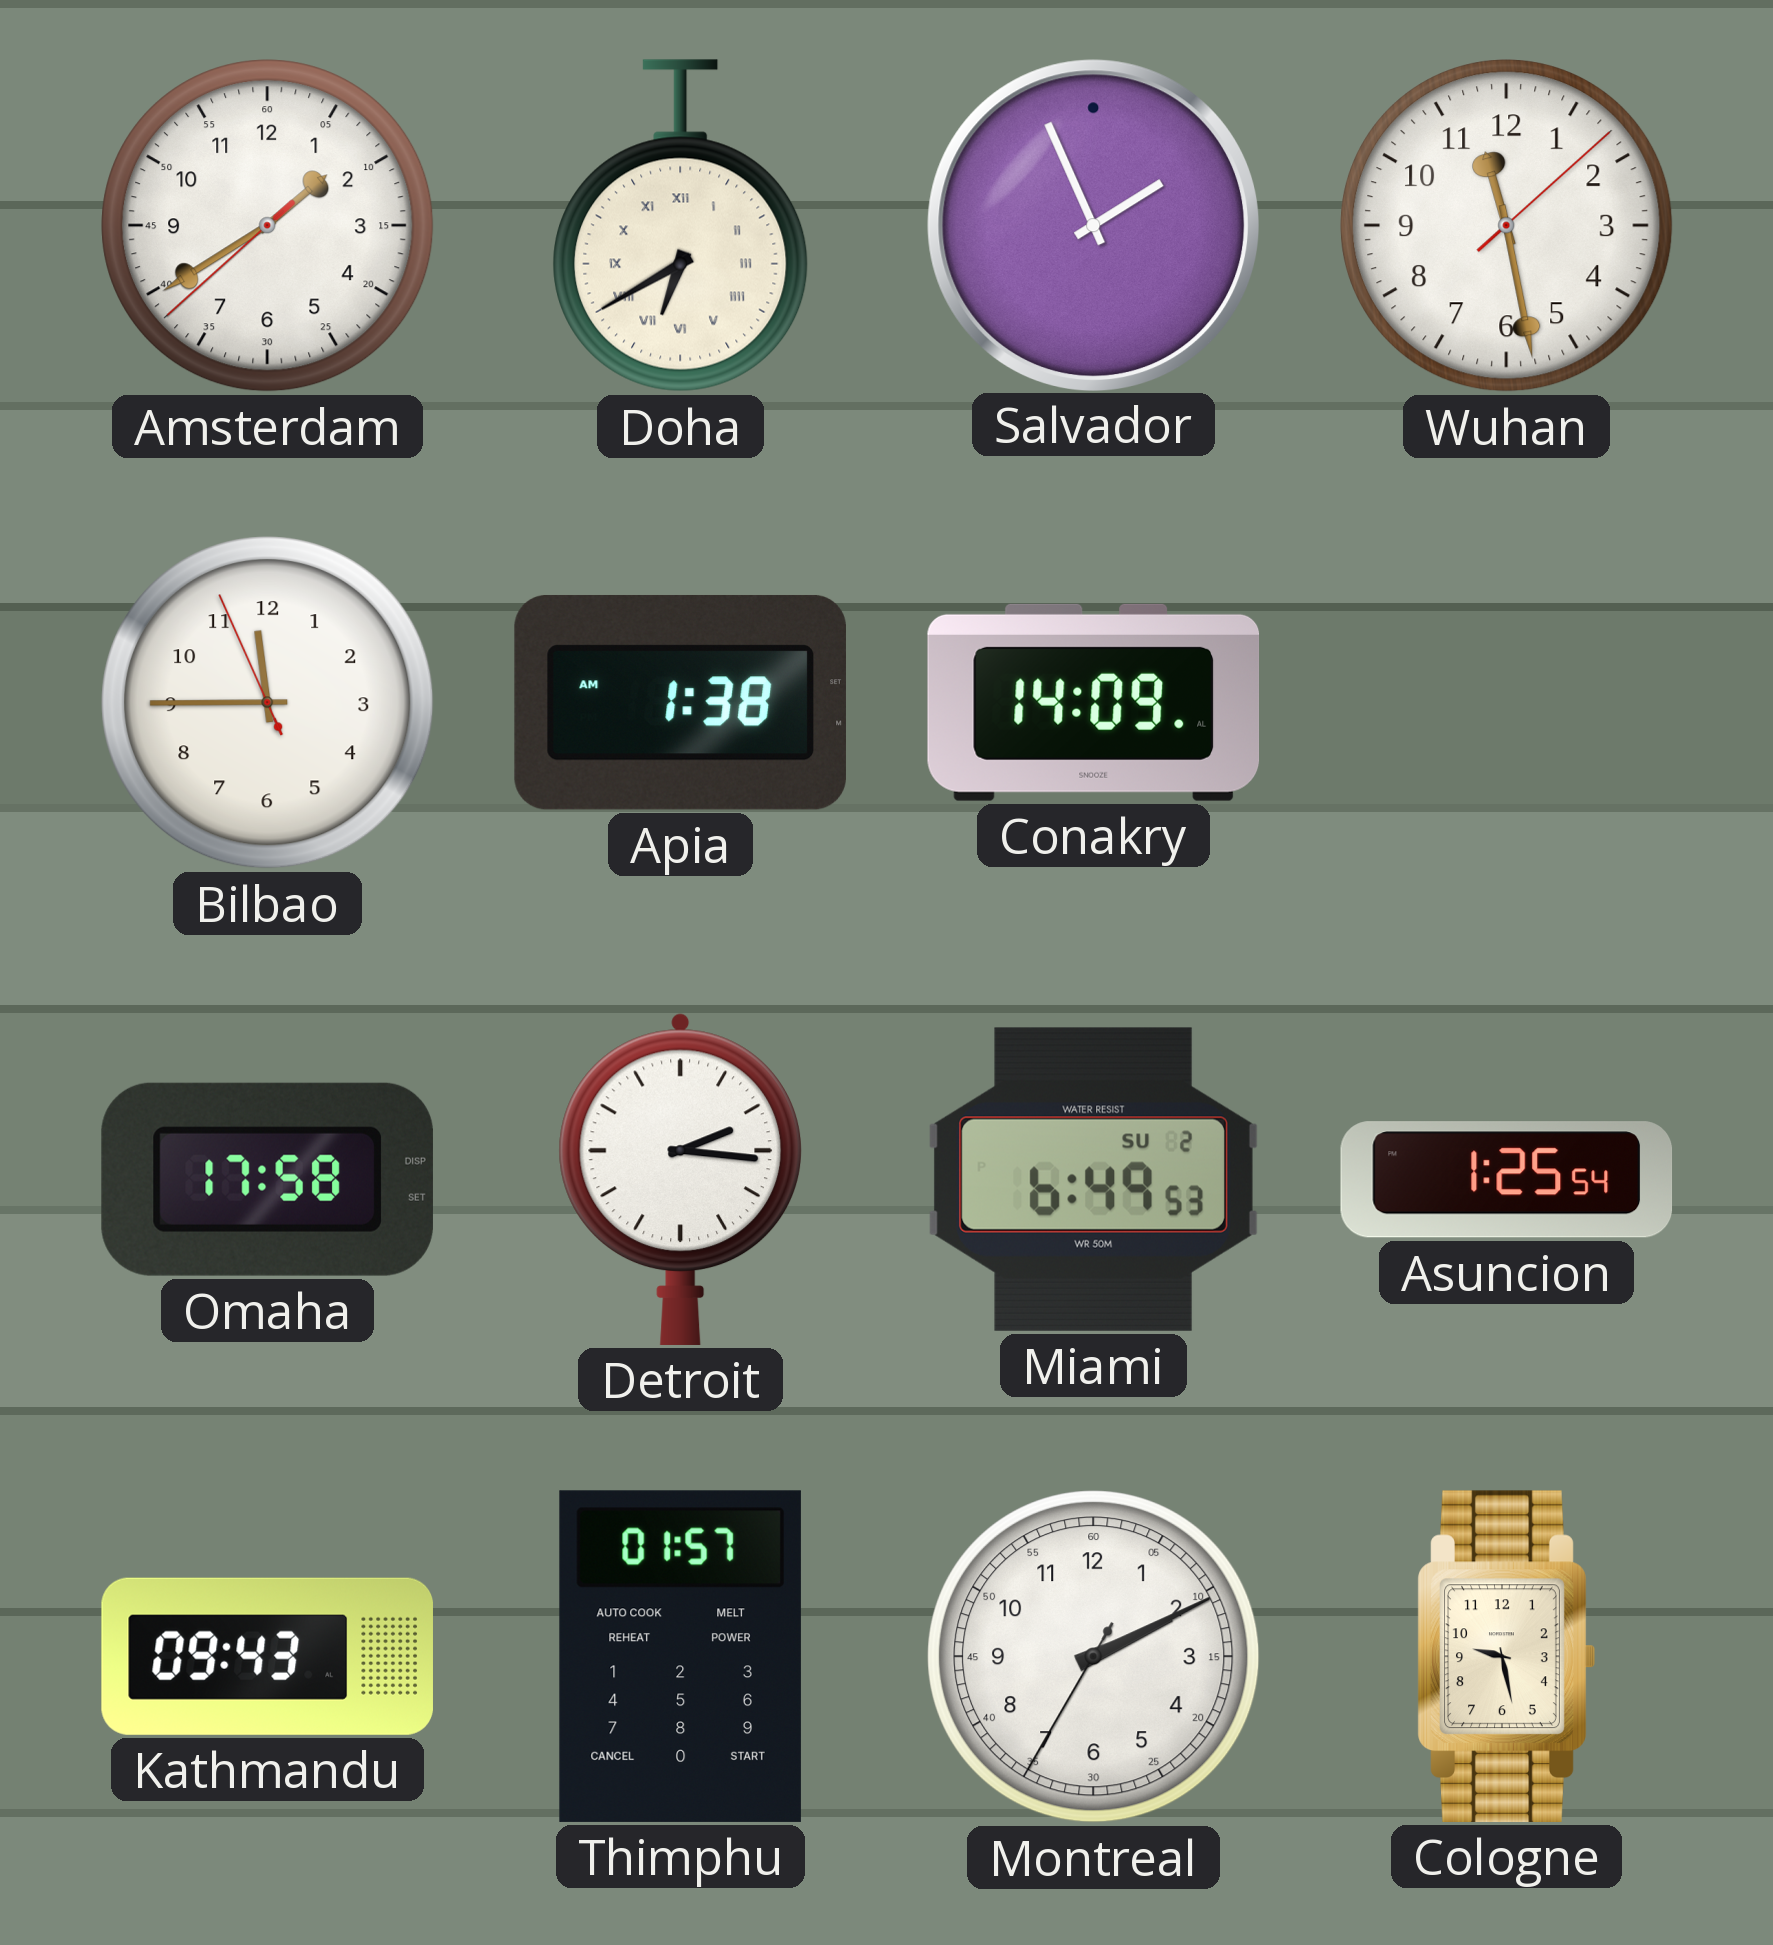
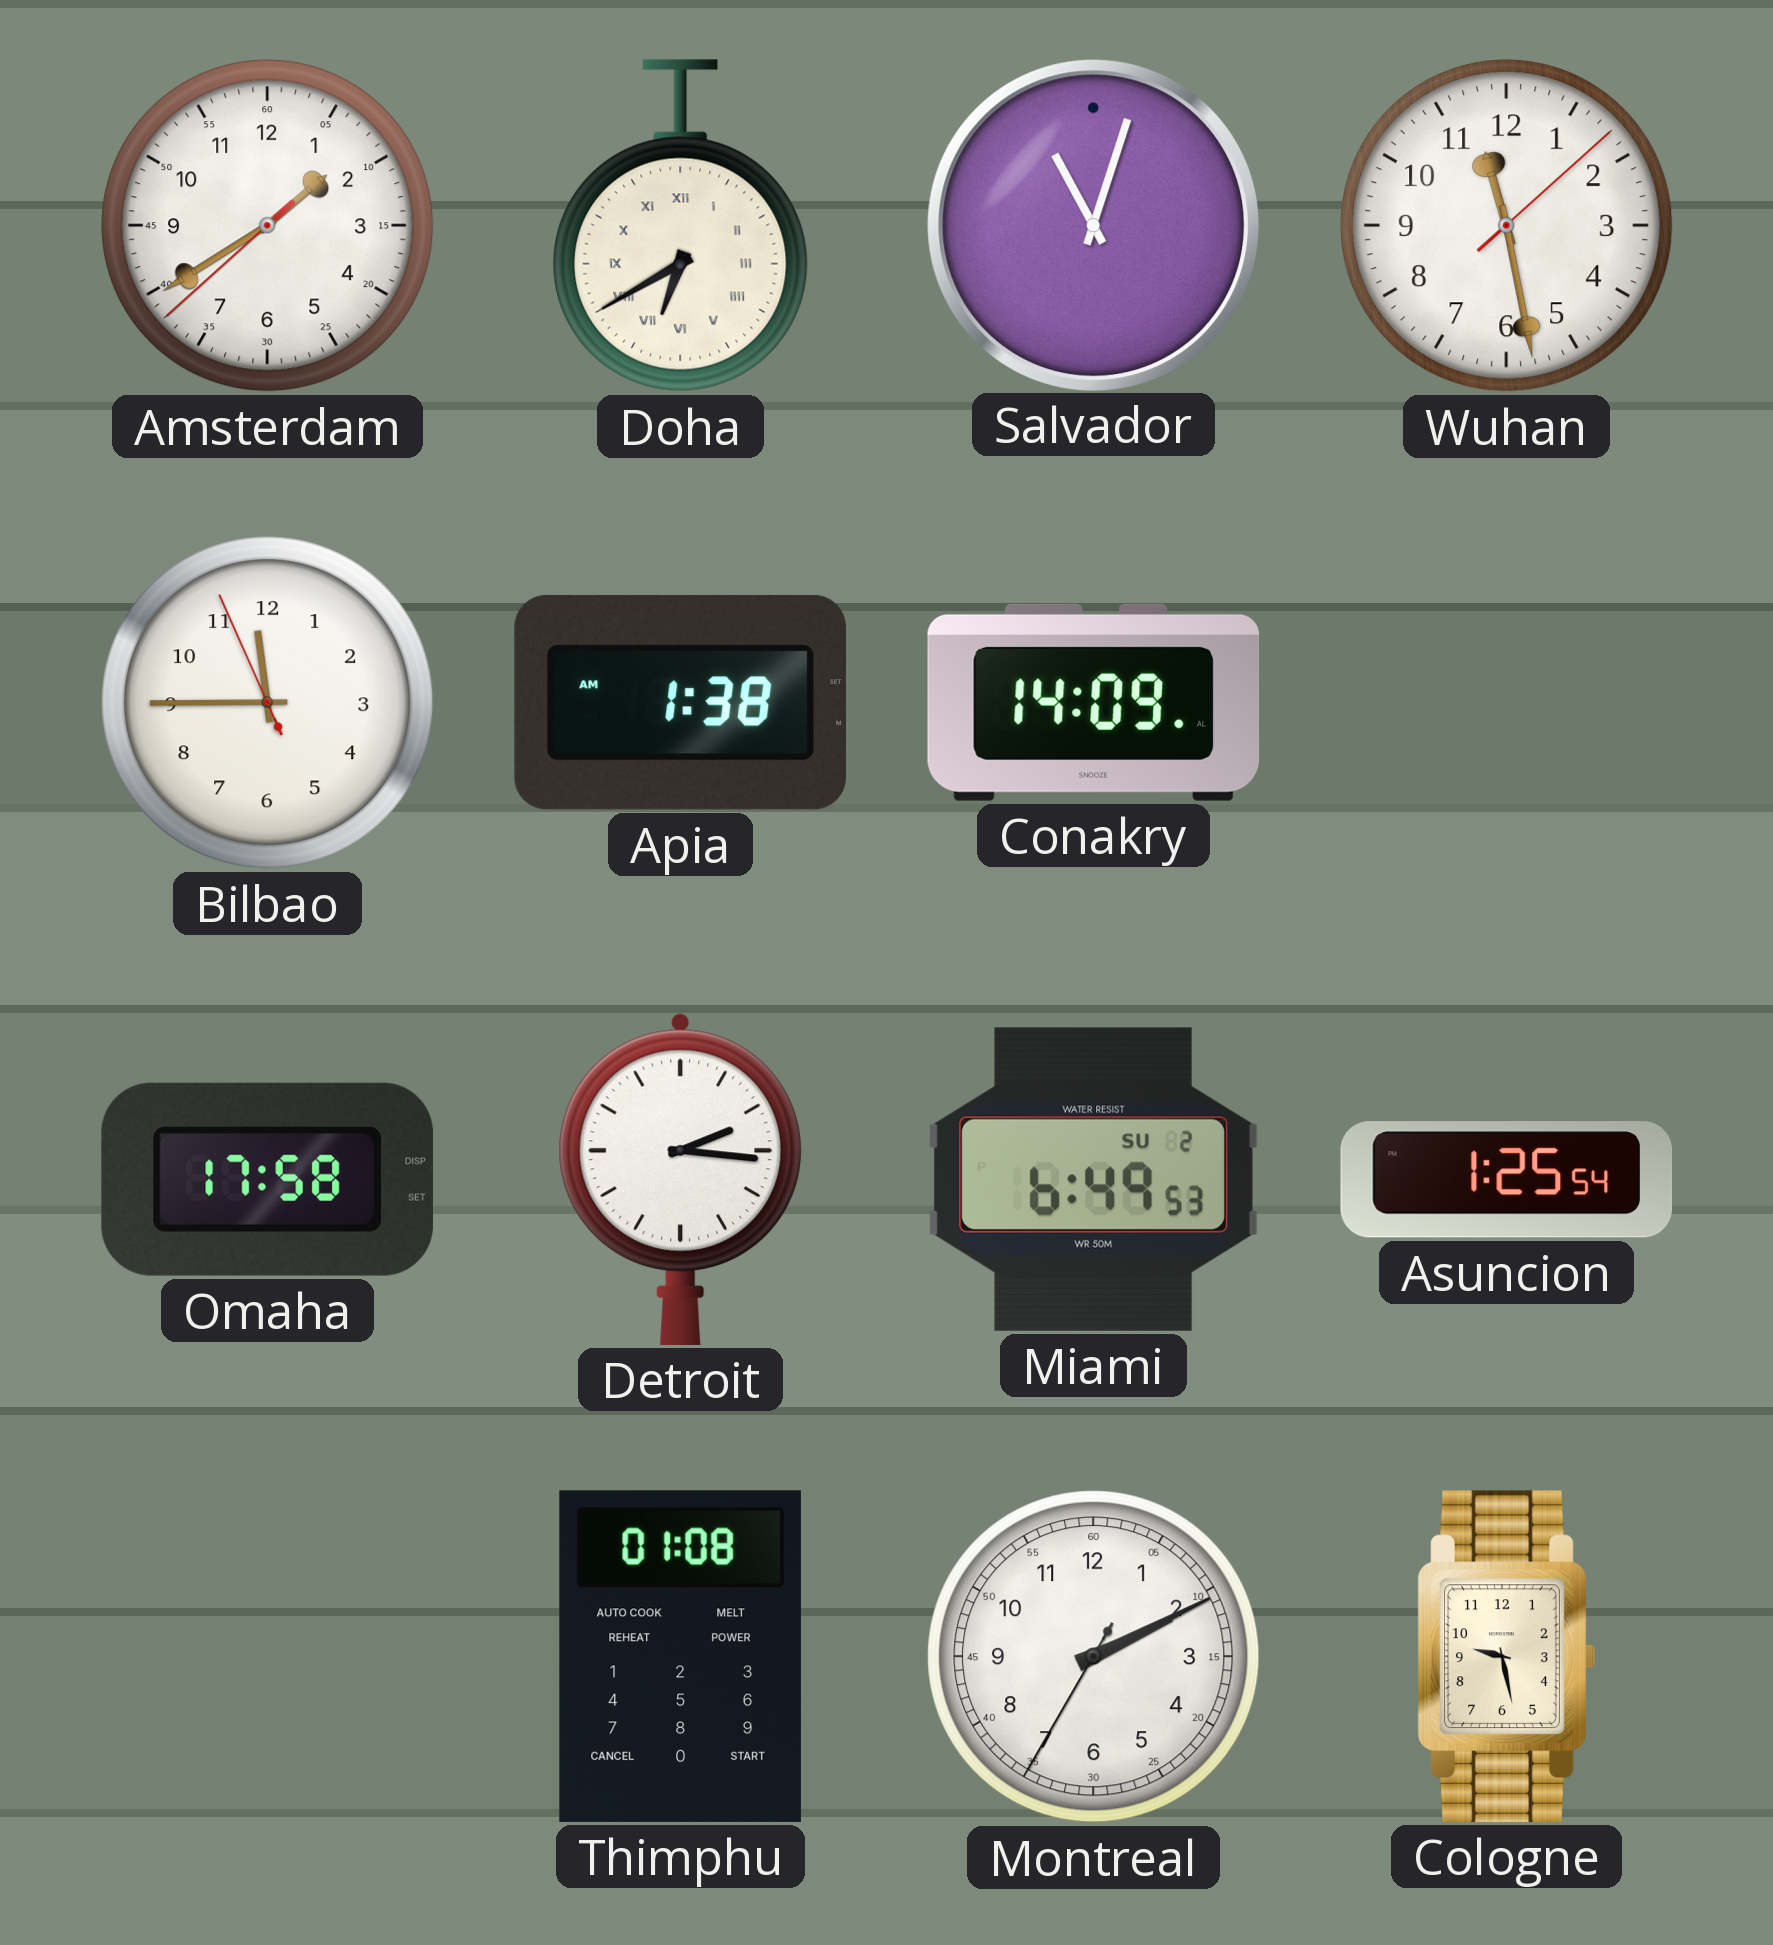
Salvador: 1:56 -> 11:03 (1093, 225)
Kathmandu: 09:43 -> none (267, 1656)
Thimphu: 01:57 -> 01:08 (680, 1656)
